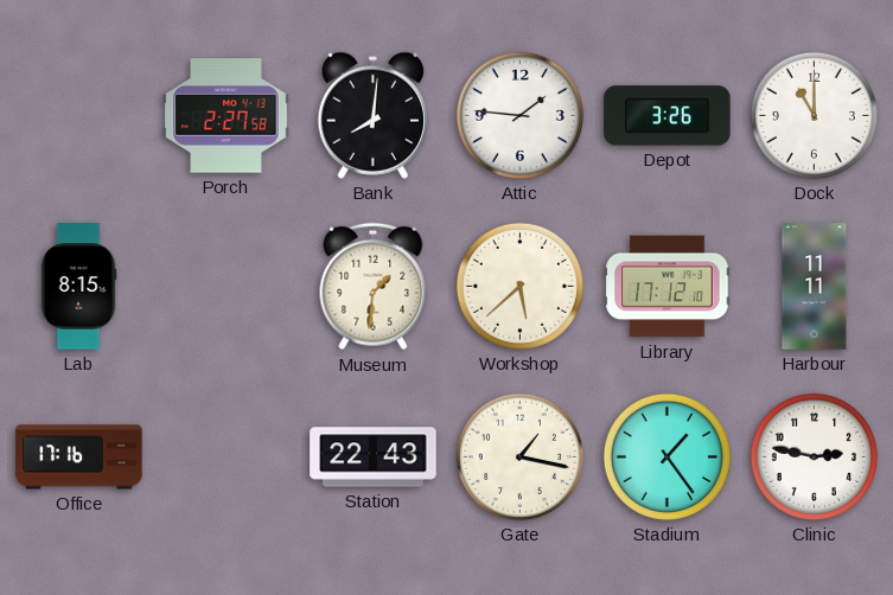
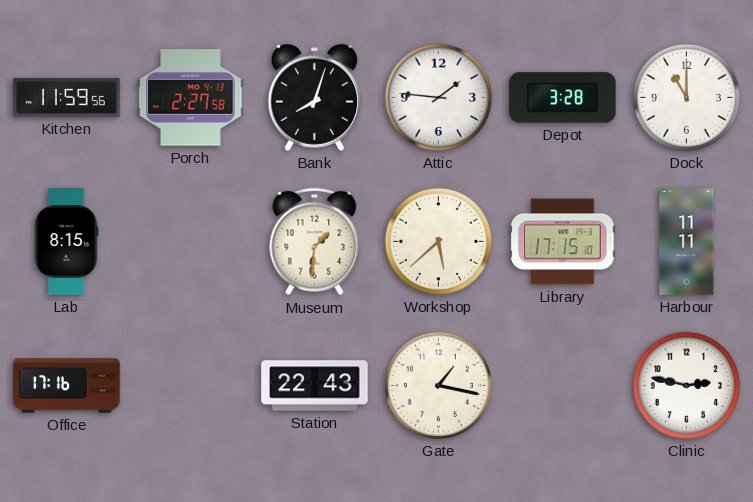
Kitchen: none -> 11:59 (67, 97)
Bank: 8:01 -> 8:03 (315, 97)
Depot: 3:26 -> 3:28 (563, 98)
Library: 17:12 -> 17:15 (563, 242)
Stadium: 1:24 -> none (666, 456)
